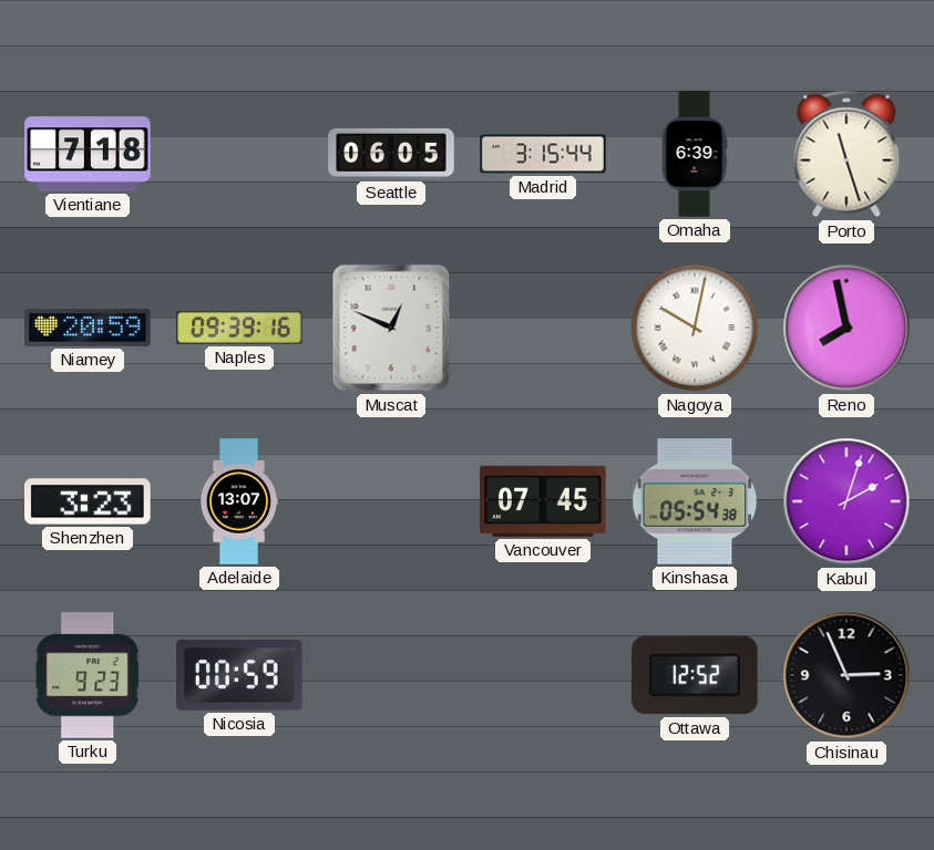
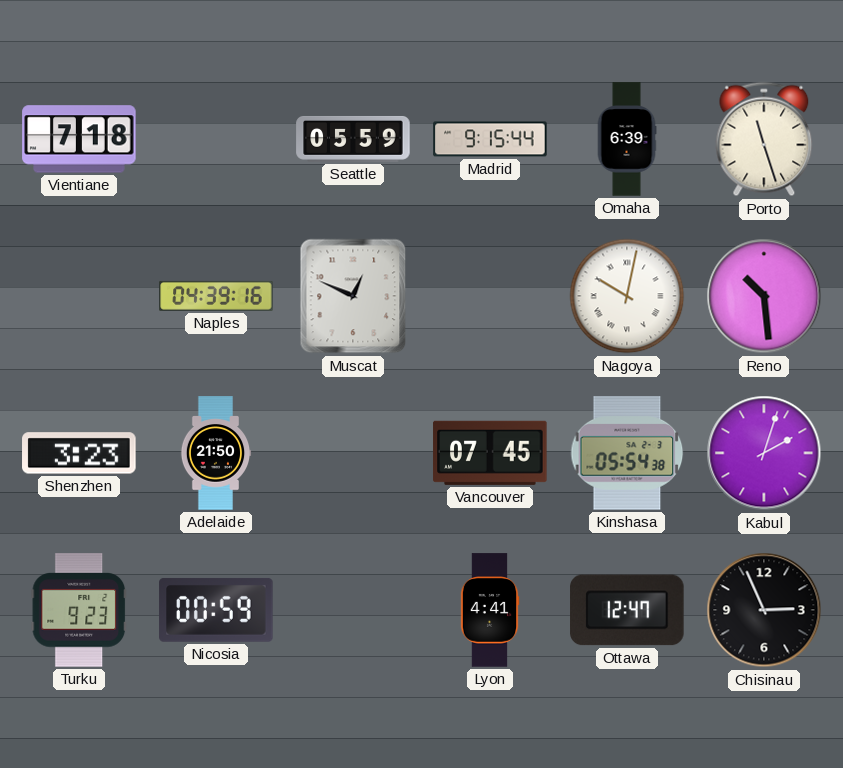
Seattle: 06:05 -> 05:59 (353, 139)
Madrid: 3:15 -> 9:15 (490, 139)
Niamey: 20:59 -> none (88, 328)
Naples: 09:39 -> 04:39 (216, 296)
Reno: 7:58 -> 10:29 (764, 296)
Adelaide: 13:07 -> 21:50 (216, 453)
Lyon: none -> 4:41 (490, 610)
Ottawa: 12:52 -> 12:47 (627, 610)
